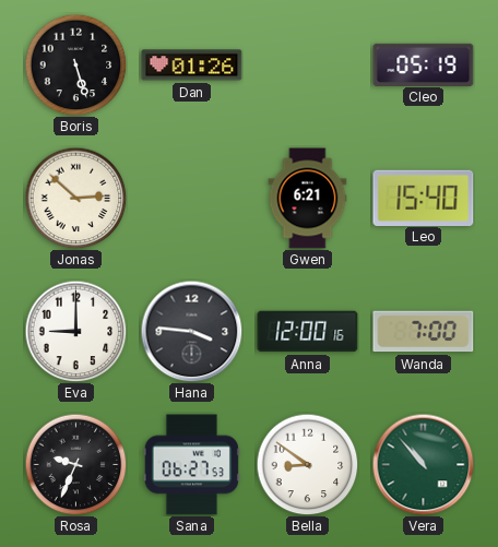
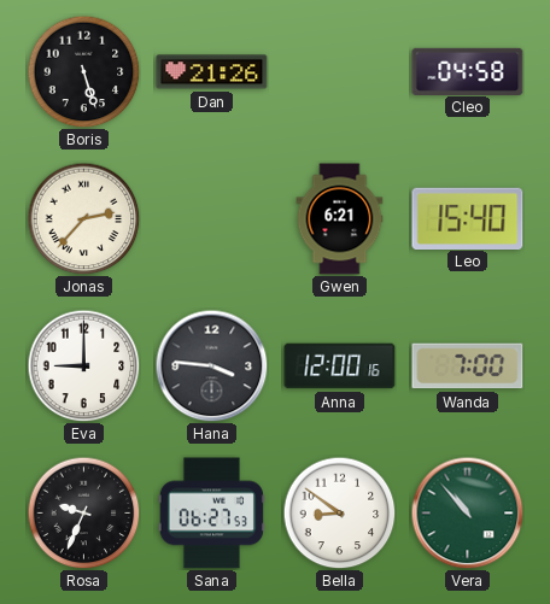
Dan: 01:26 -> 21:26 (212, 72)
Cleo: 05:19 -> 04:58 (468, 71)
Jonas: 2:52 -> 2:37 (83, 218)
